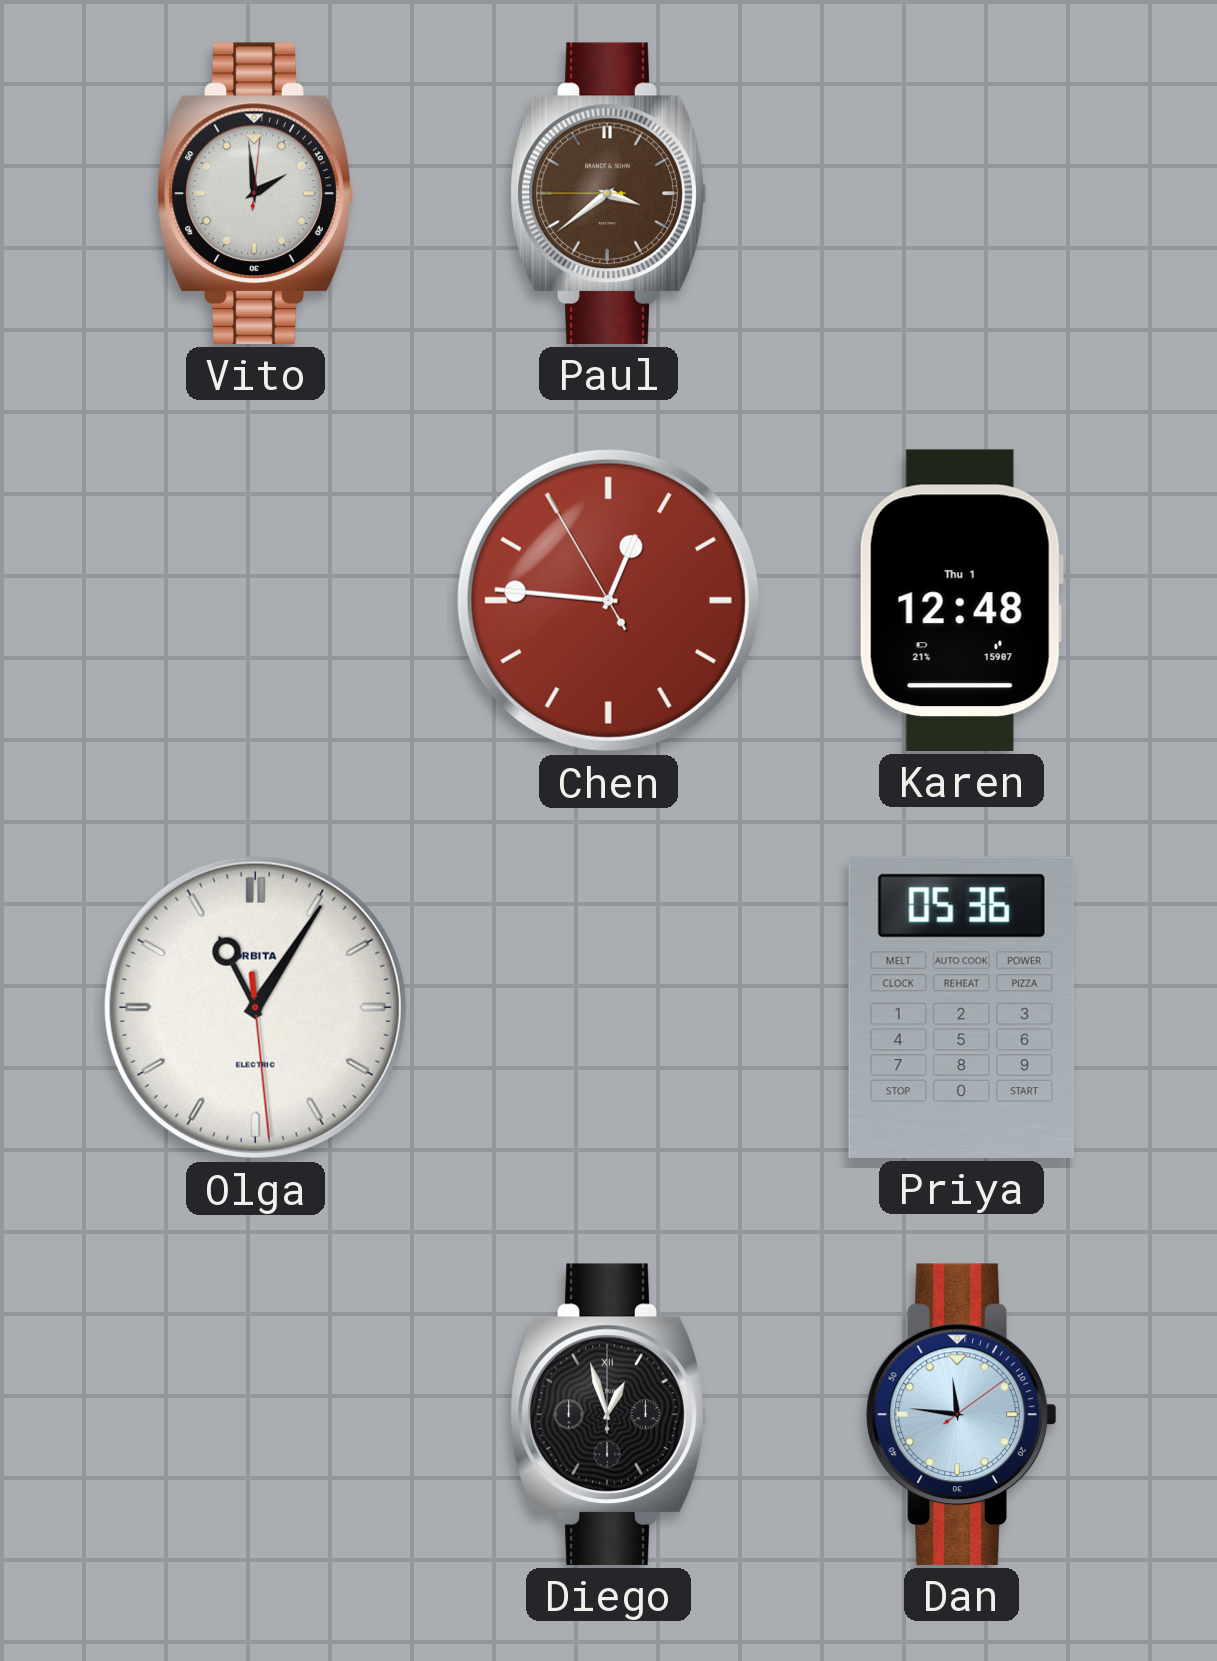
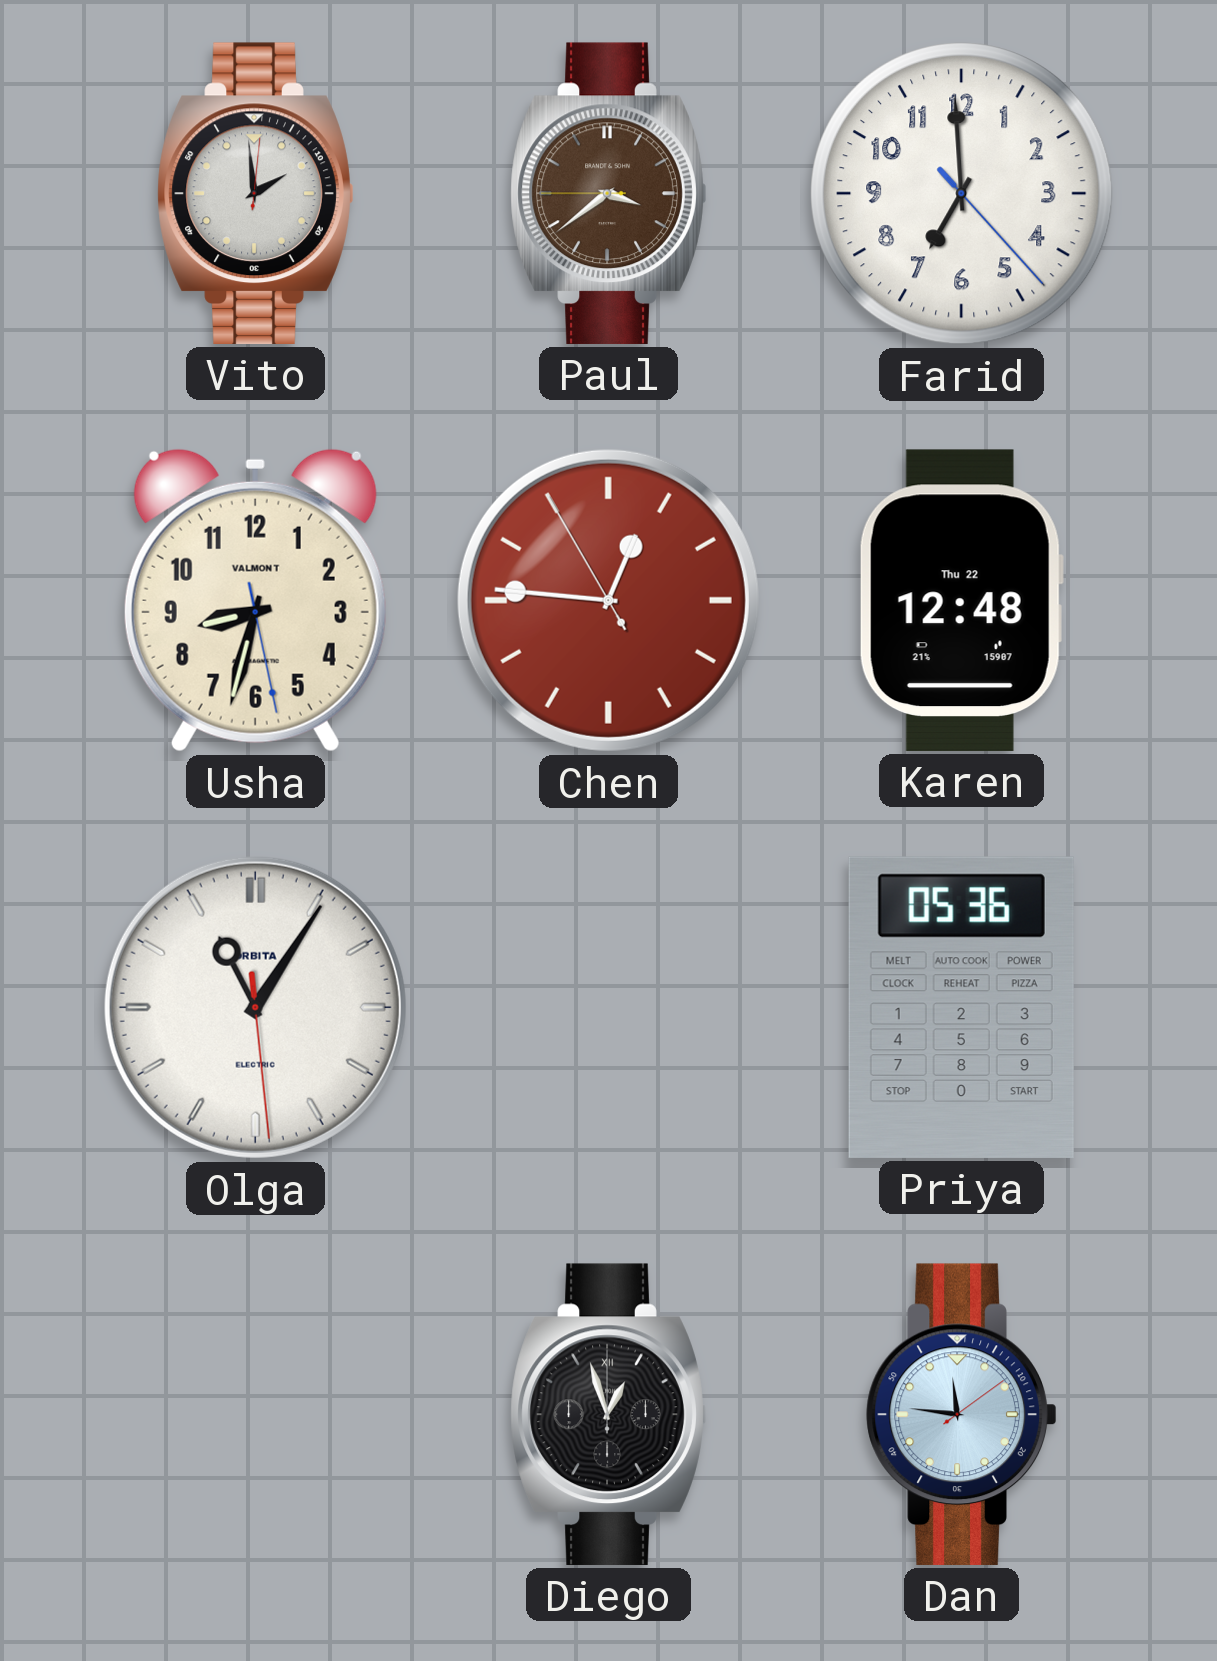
Farid: none -> 6:59 (962, 194)
Usha: none -> 8:32 (255, 600)
Karen date: Thu 1 -> Thu 22 (961, 600)
